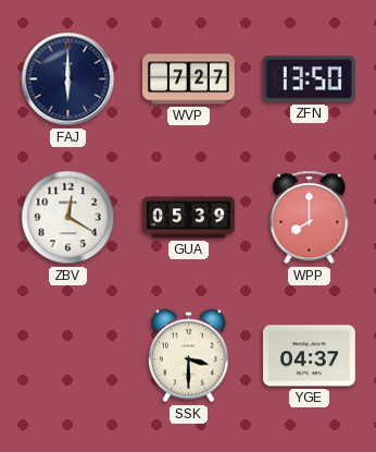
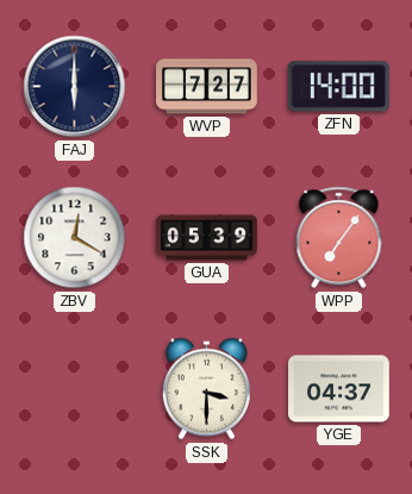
ZFN: 13:50 -> 14:00 (338, 87)
WPP: 8:00 -> 7:06 (339, 238)
